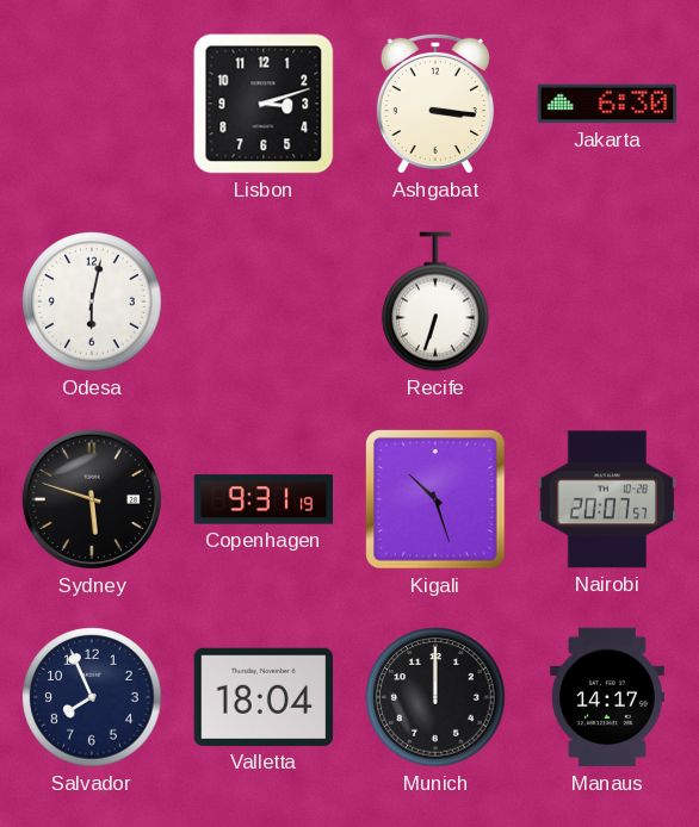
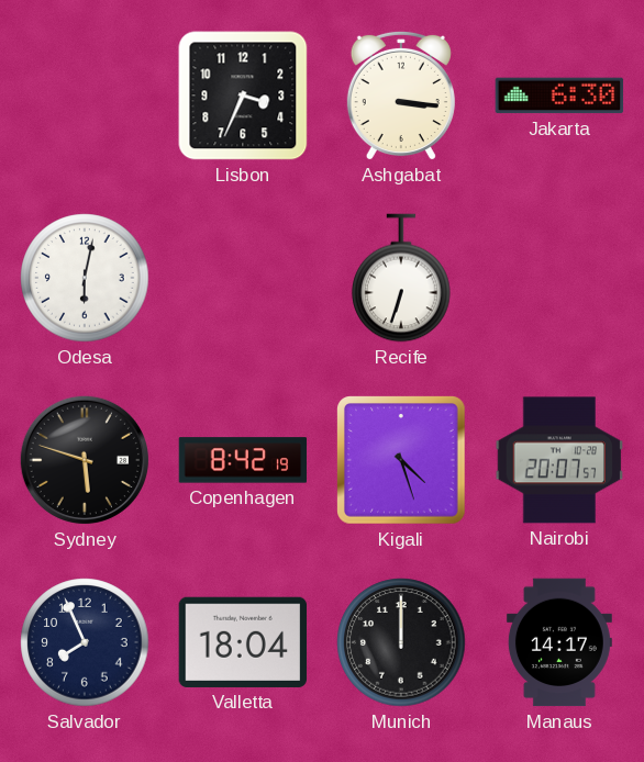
Lisbon: 3:12 -> 3:34 (243, 96)
Copenhagen: 9:31 -> 8:42 (243, 460)
Kigali: 10:27 -> 4:27 (402, 461)
